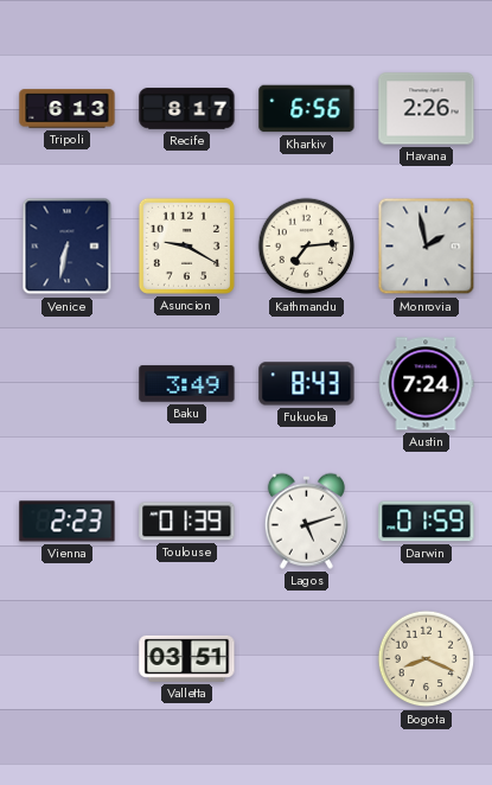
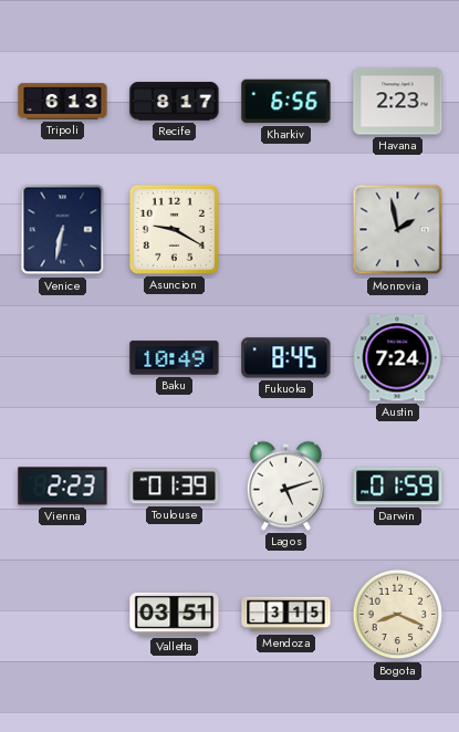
Havana: 2:26 -> 2:23 (398, 102)
Kathmandu: 7:14 -> none (307, 247)
Baku: 3:49 -> 10:49 (175, 358)
Fukuoka: 8:43 -> 8:45 (286, 358)
Mendoza: none -> 3:15 (286, 615)
